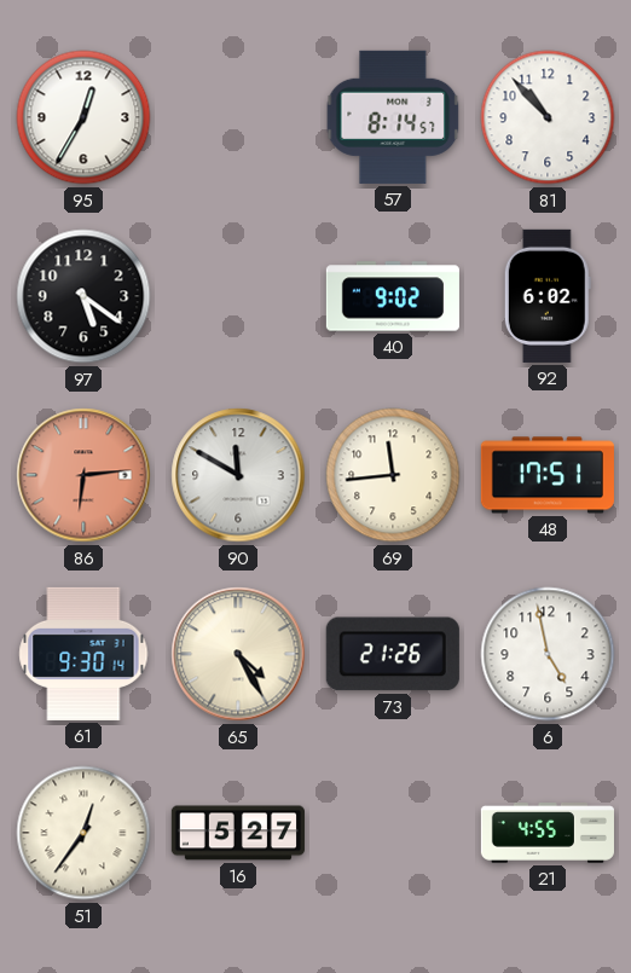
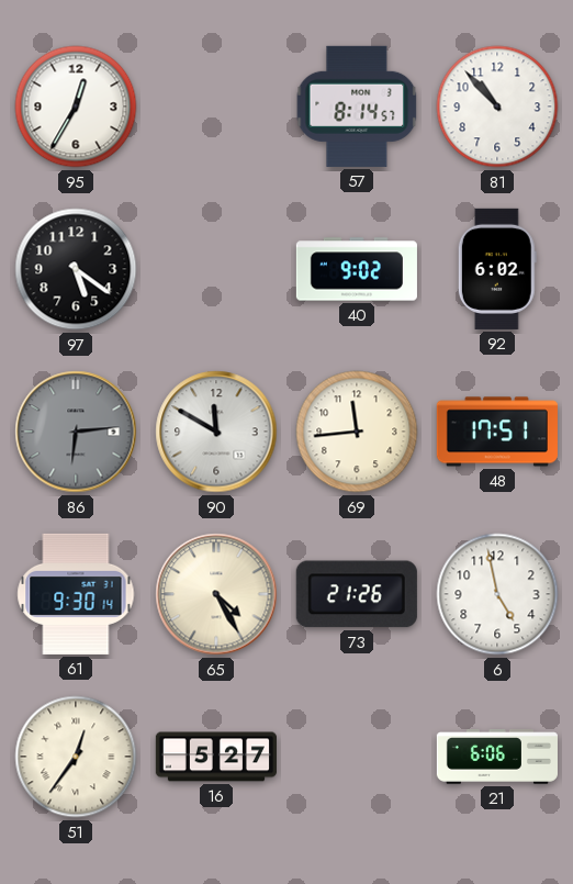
86 dial: salmon -> grey (76, 432)
21: 4:55 -> 6:06 (497, 758)
